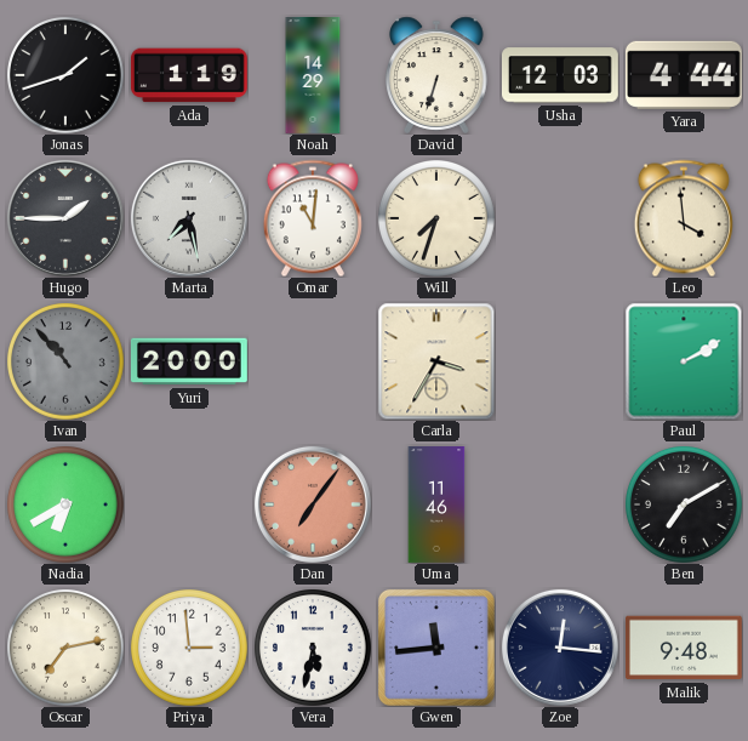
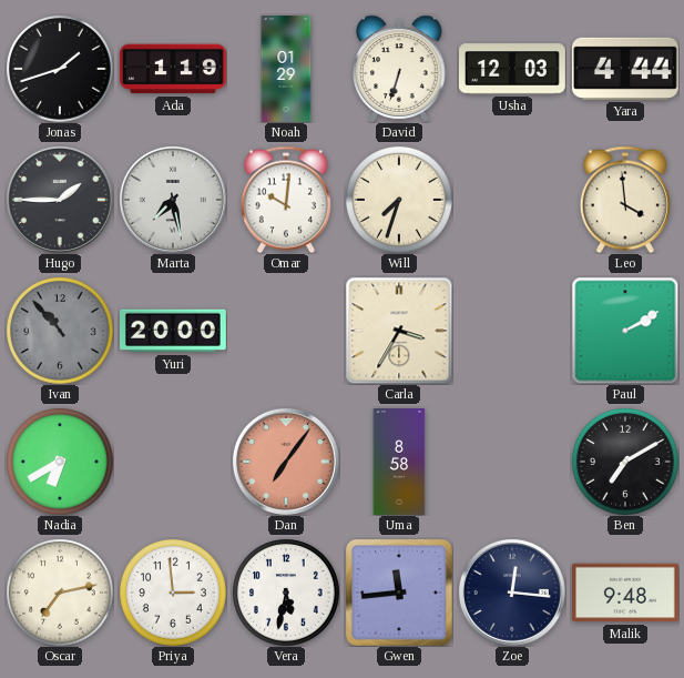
Noah: 14:29 -> 01:29 (286, 70)
Omar: 11:01 -> 10:01 (286, 200)
Uma: 11:46 -> 8:58 (399, 463)
